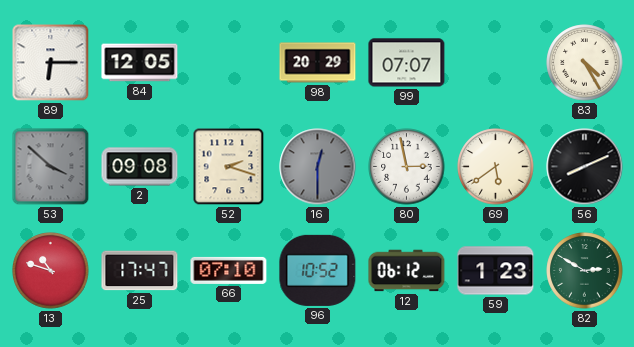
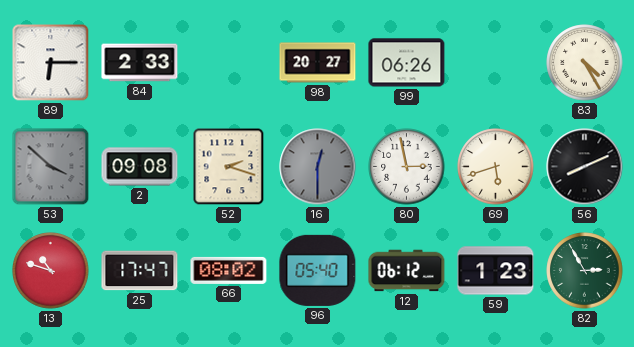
84: 12:05 -> 2:33 (140, 63)
98: 20:29 -> 20:27 (318, 63)
99: 07:07 -> 06:26 (407, 63)
69: 5:39 -> 5:42 (496, 167)
66: 07:10 -> 08:02 (229, 270)
96: 10:52 -> 05:40 (318, 270)
82: 2:50 -> 2:55 (585, 271)
